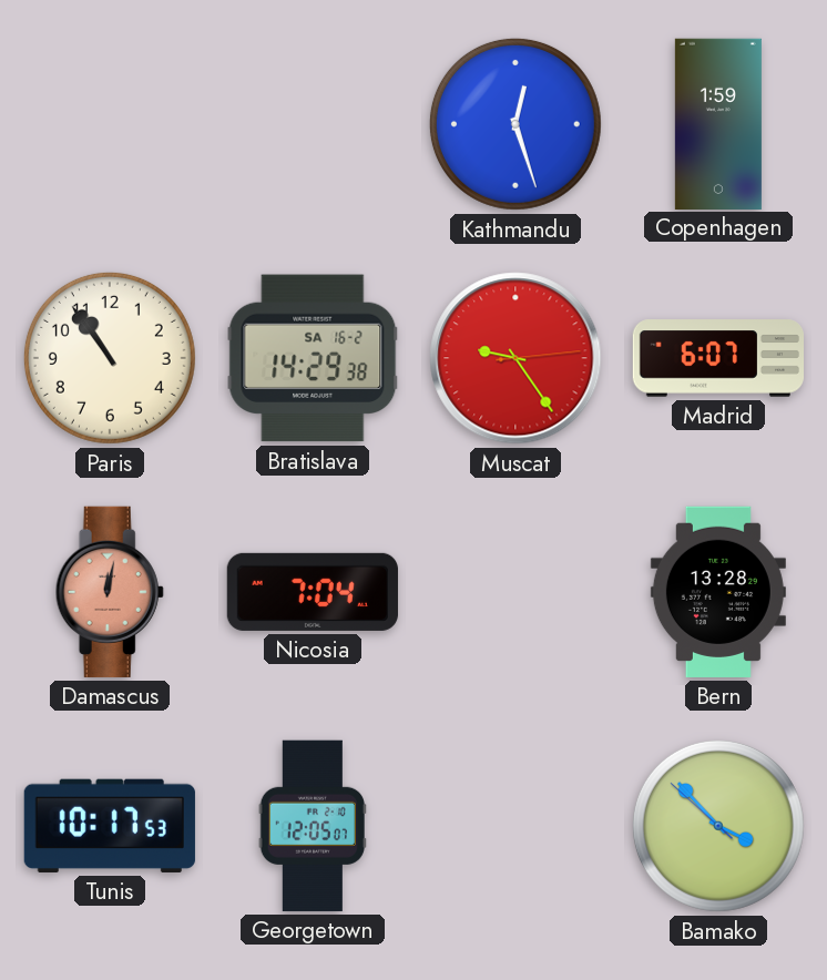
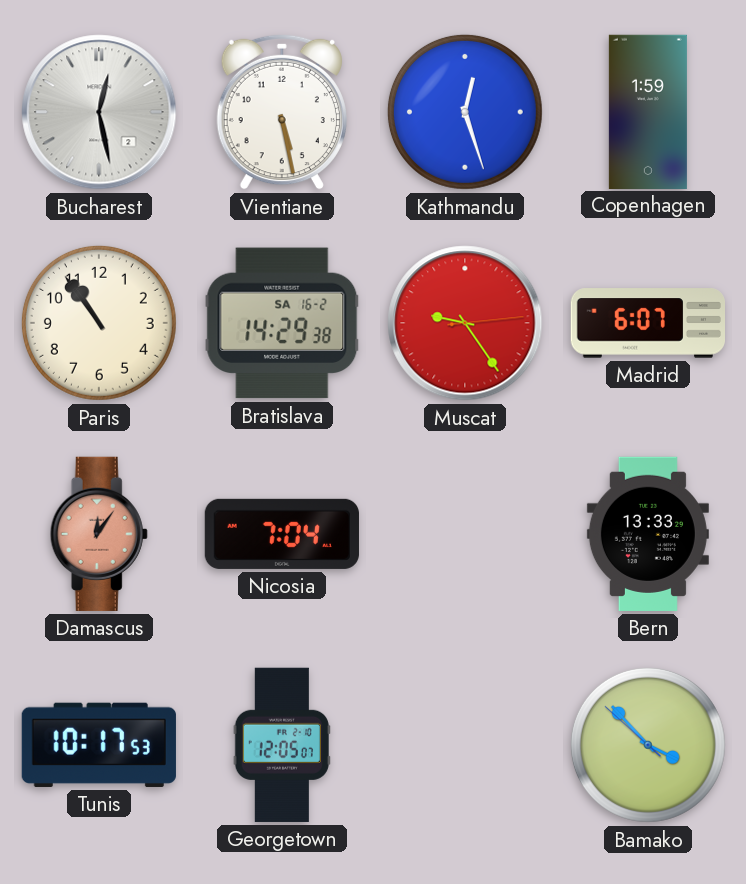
Bucharest: none -> 12:28 (99, 112)
Vientiane: none -> 5:28 (282, 112)
Damascus: 12:02 -> 12:06 (99, 534)
Bern: 13:28 -> 13:33 (648, 534)
